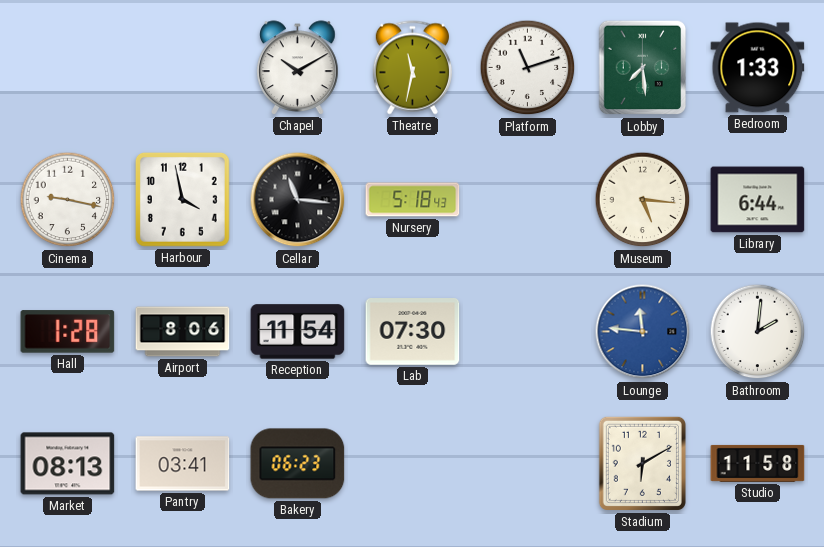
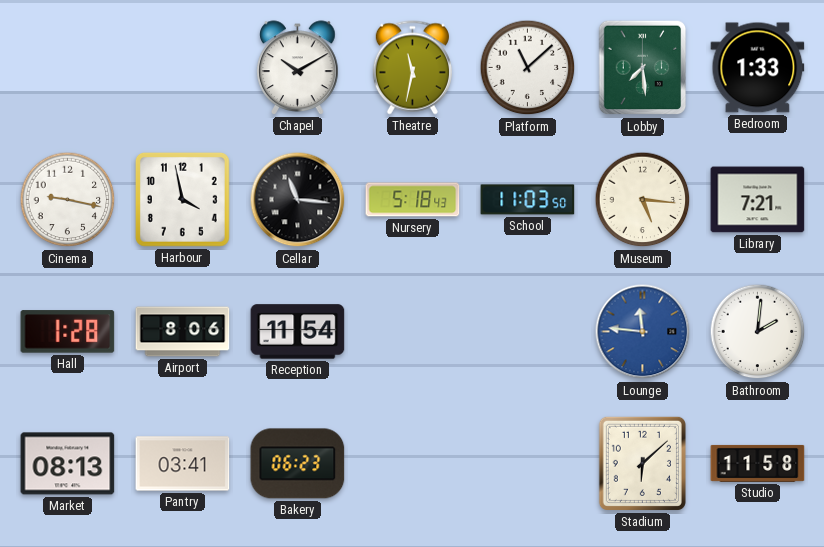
Platform: 11:12 -> 11:08 (528, 68)
School: none -> 11:03 (528, 200)
Library: 6:44 -> 7:21 (758, 200)
Lab: 07:30 -> none (413, 332)
Stadium: 6:10 -> 6:08 (642, 463)
